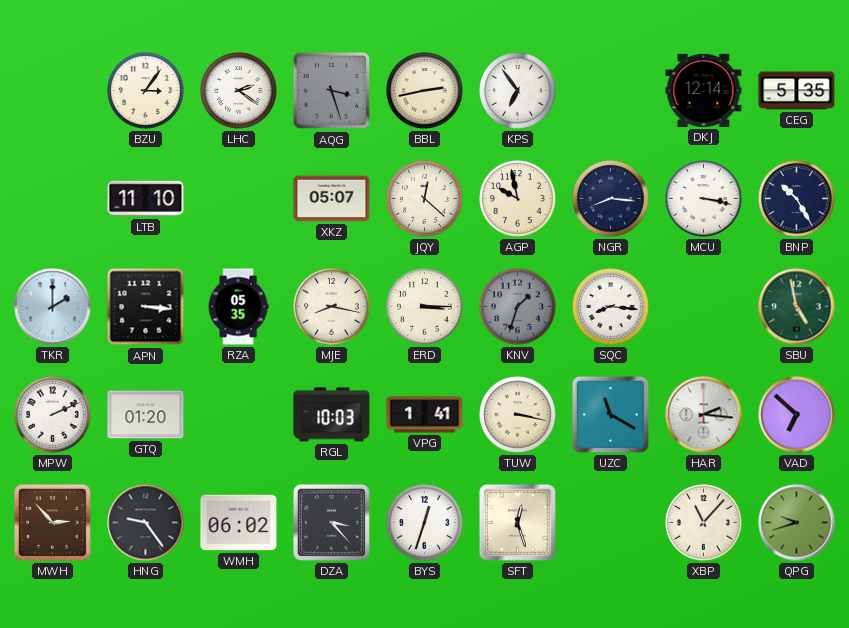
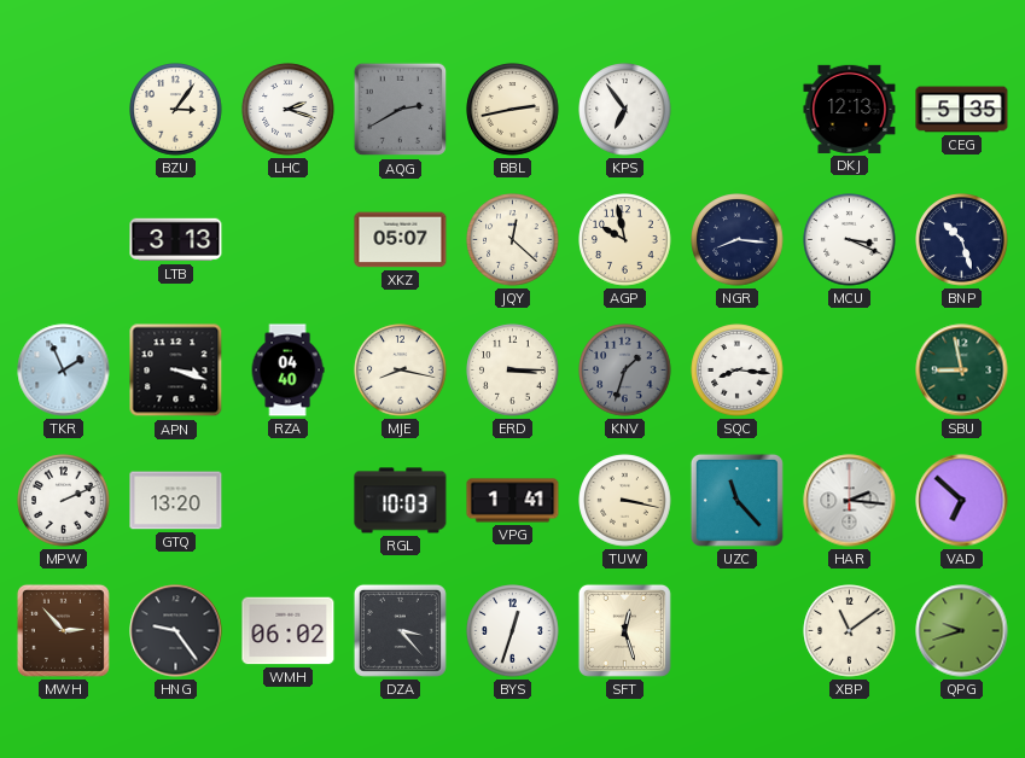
LHC: 2:21 -> 2:18 (289, 110)
AQG: 3:27 -> 2:40 (401, 110)
DKJ: 12:14 -> 12:13 (850, 109)
LTB: 11:10 -> 3:13 (176, 240)
MCU: 3:17 -> 3:19 (850, 240)
BNP: 10:25 -> 10:27 (962, 240)
TKR: 2:00 -> 1:56 (64, 371)
APN: 3:16 -> 3:18 (176, 371)
RZA: 05:35 -> 04:40 (287, 371)
SBU: 4:58 -> 8:58 (962, 371)
GTQ: 01:20 -> 13:20 (176, 501)
UZC: 11:20 -> 11:23 (736, 500)
XBP: 11:07 -> 11:09 (850, 631)
